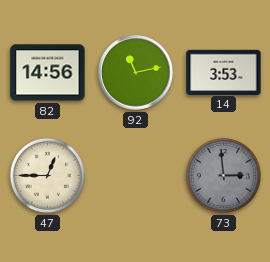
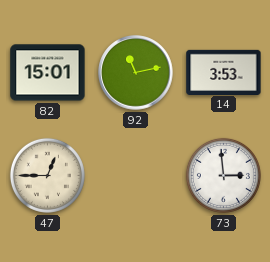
82: 14:56 -> 15:01 (48, 73)
73 dial: grey -> white (223, 175)
